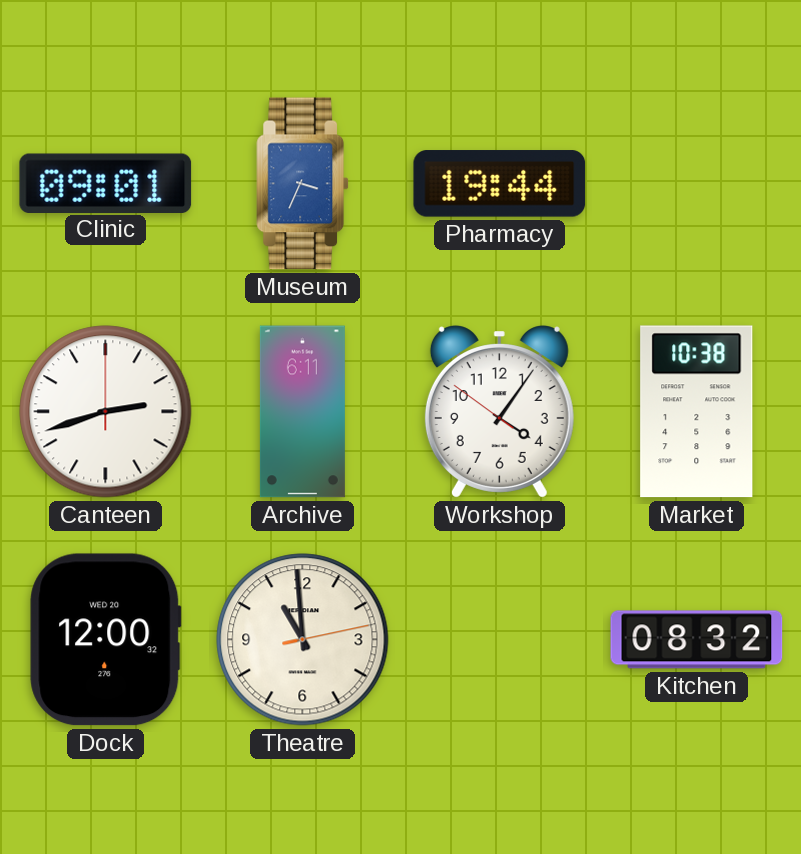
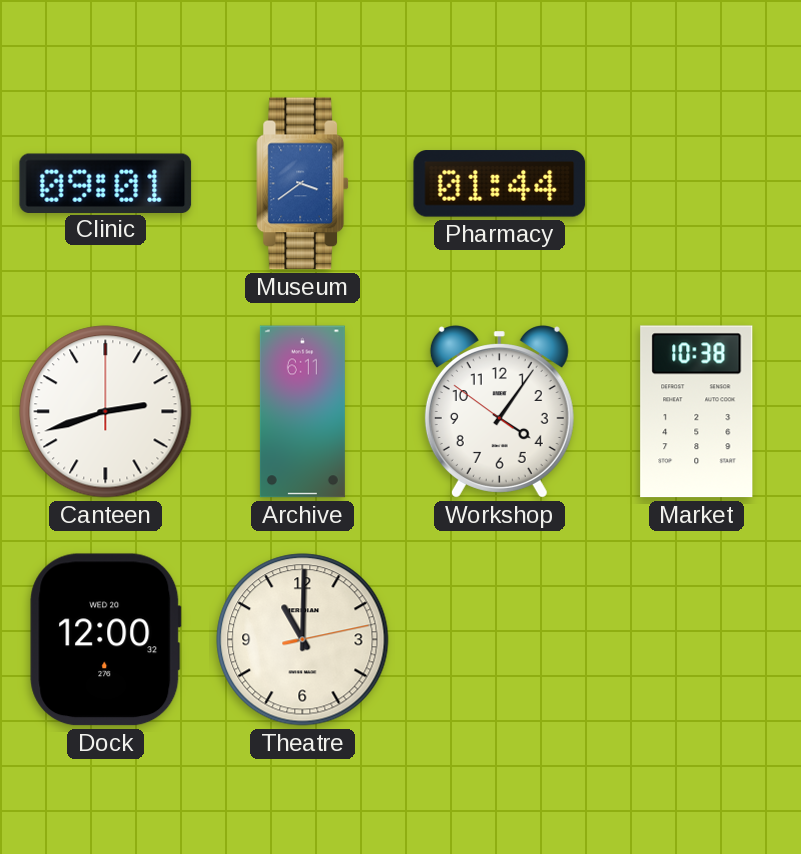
Museum: 3:34 -> 3:39 (303, 184)
Pharmacy: 19:44 -> 01:44 (500, 184)
Theatre: 10:59 -> 11:00 (303, 640)
Kitchen: 08:32 -> none (697, 640)
